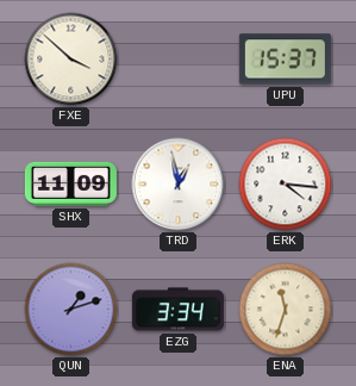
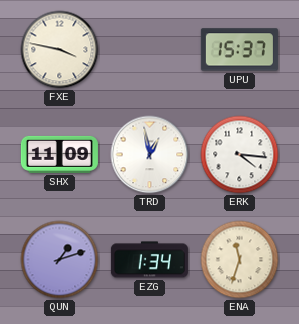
FXE: 3:52 -> 3:47 (60, 50)
EZG: 3:34 -> 1:34 (149, 260)
